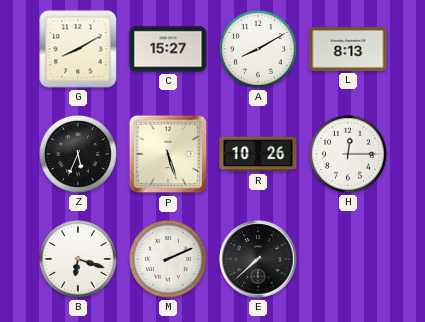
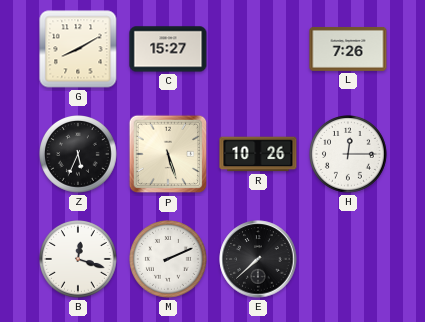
A: 8:10 -> none (259, 50)
L: 8:13 -> 7:26 (348, 49)
B: 6:18 -> 12:18 (79, 260)
